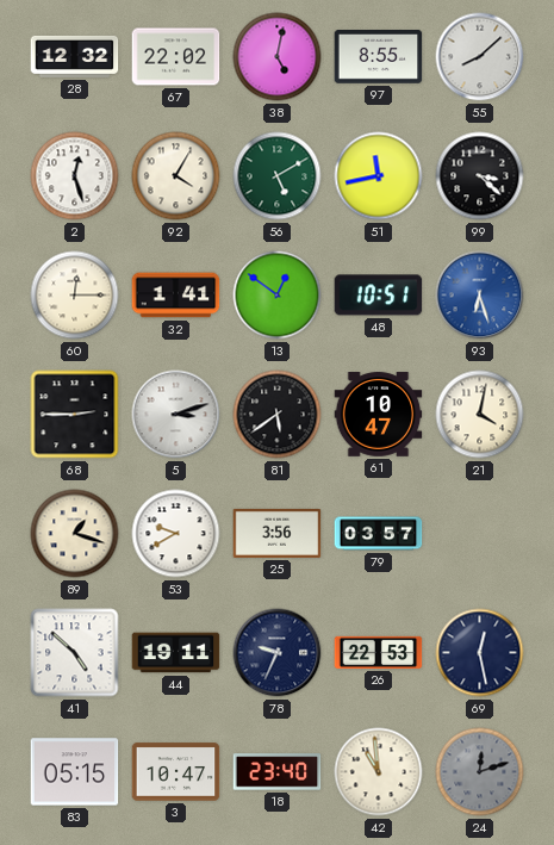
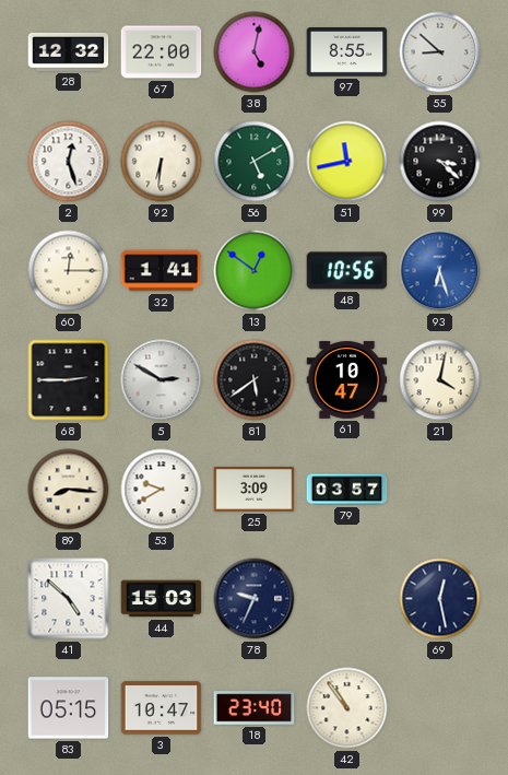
67: 22:02 -> 22:00 (162, 52)
55: 8:08 -> 8:52 (440, 52)
92: 4:05 -> 6:31 (162, 162)
48: 10:51 -> 10:56 (347, 271)
5: 3:12 -> 2:50 (162, 380)
89: 1:18 -> 8:16 (69, 490)
25: 3:56 -> 3:09 (255, 489)
44: 19:11 -> 15:03 (162, 599)
26: 22:53 -> none (379, 652)
42: 10:59 -> 10:54 (347, 708)
24: 12:12 -> none (480, 772)
